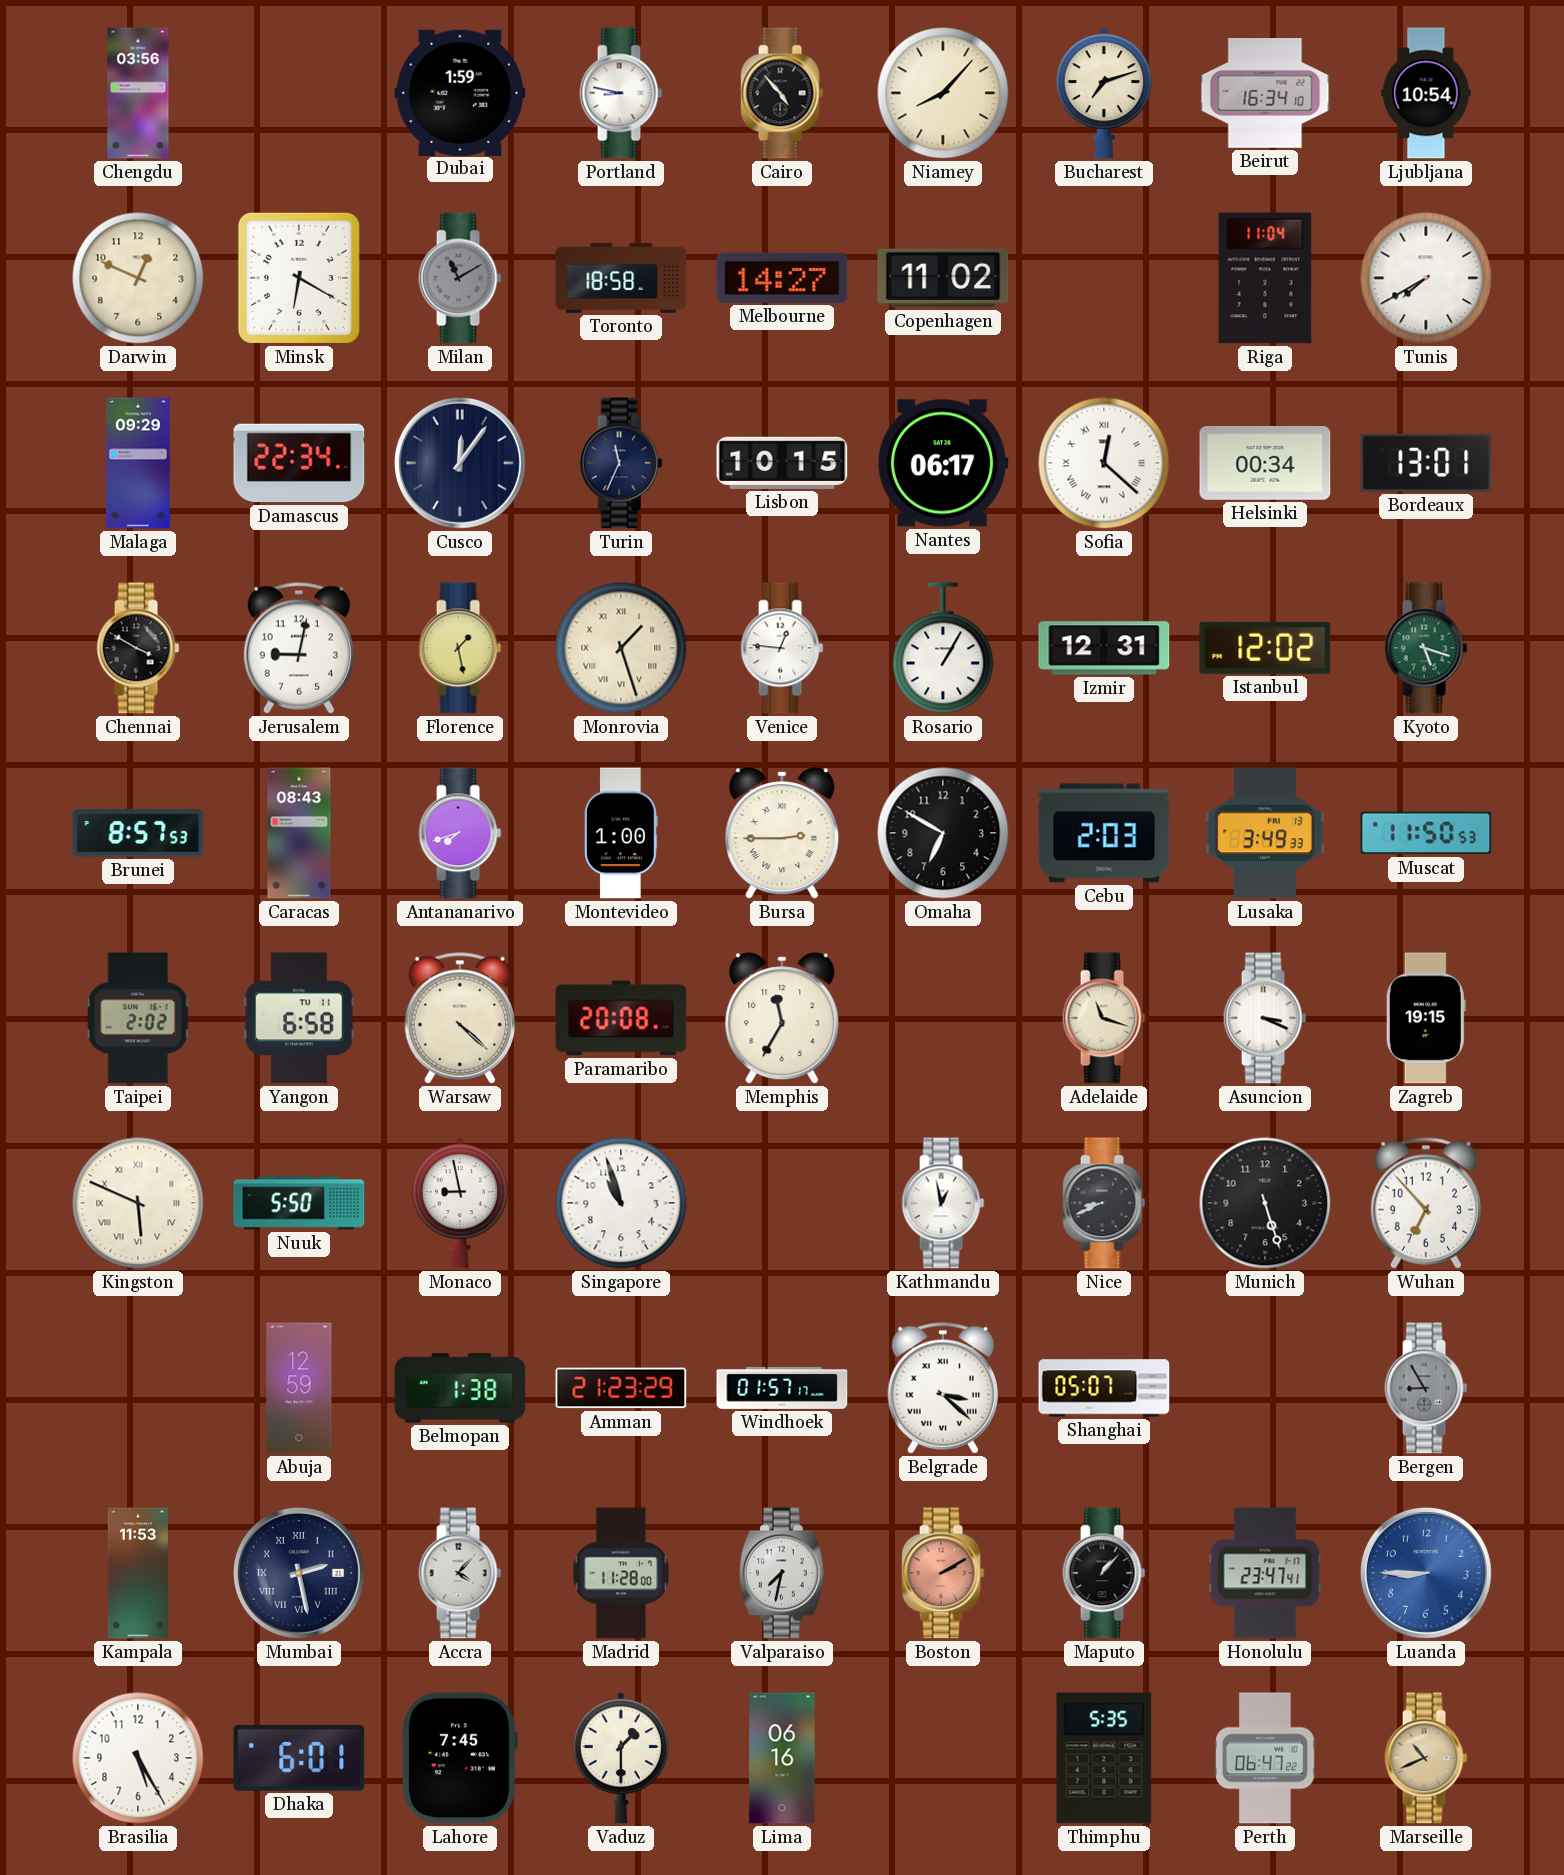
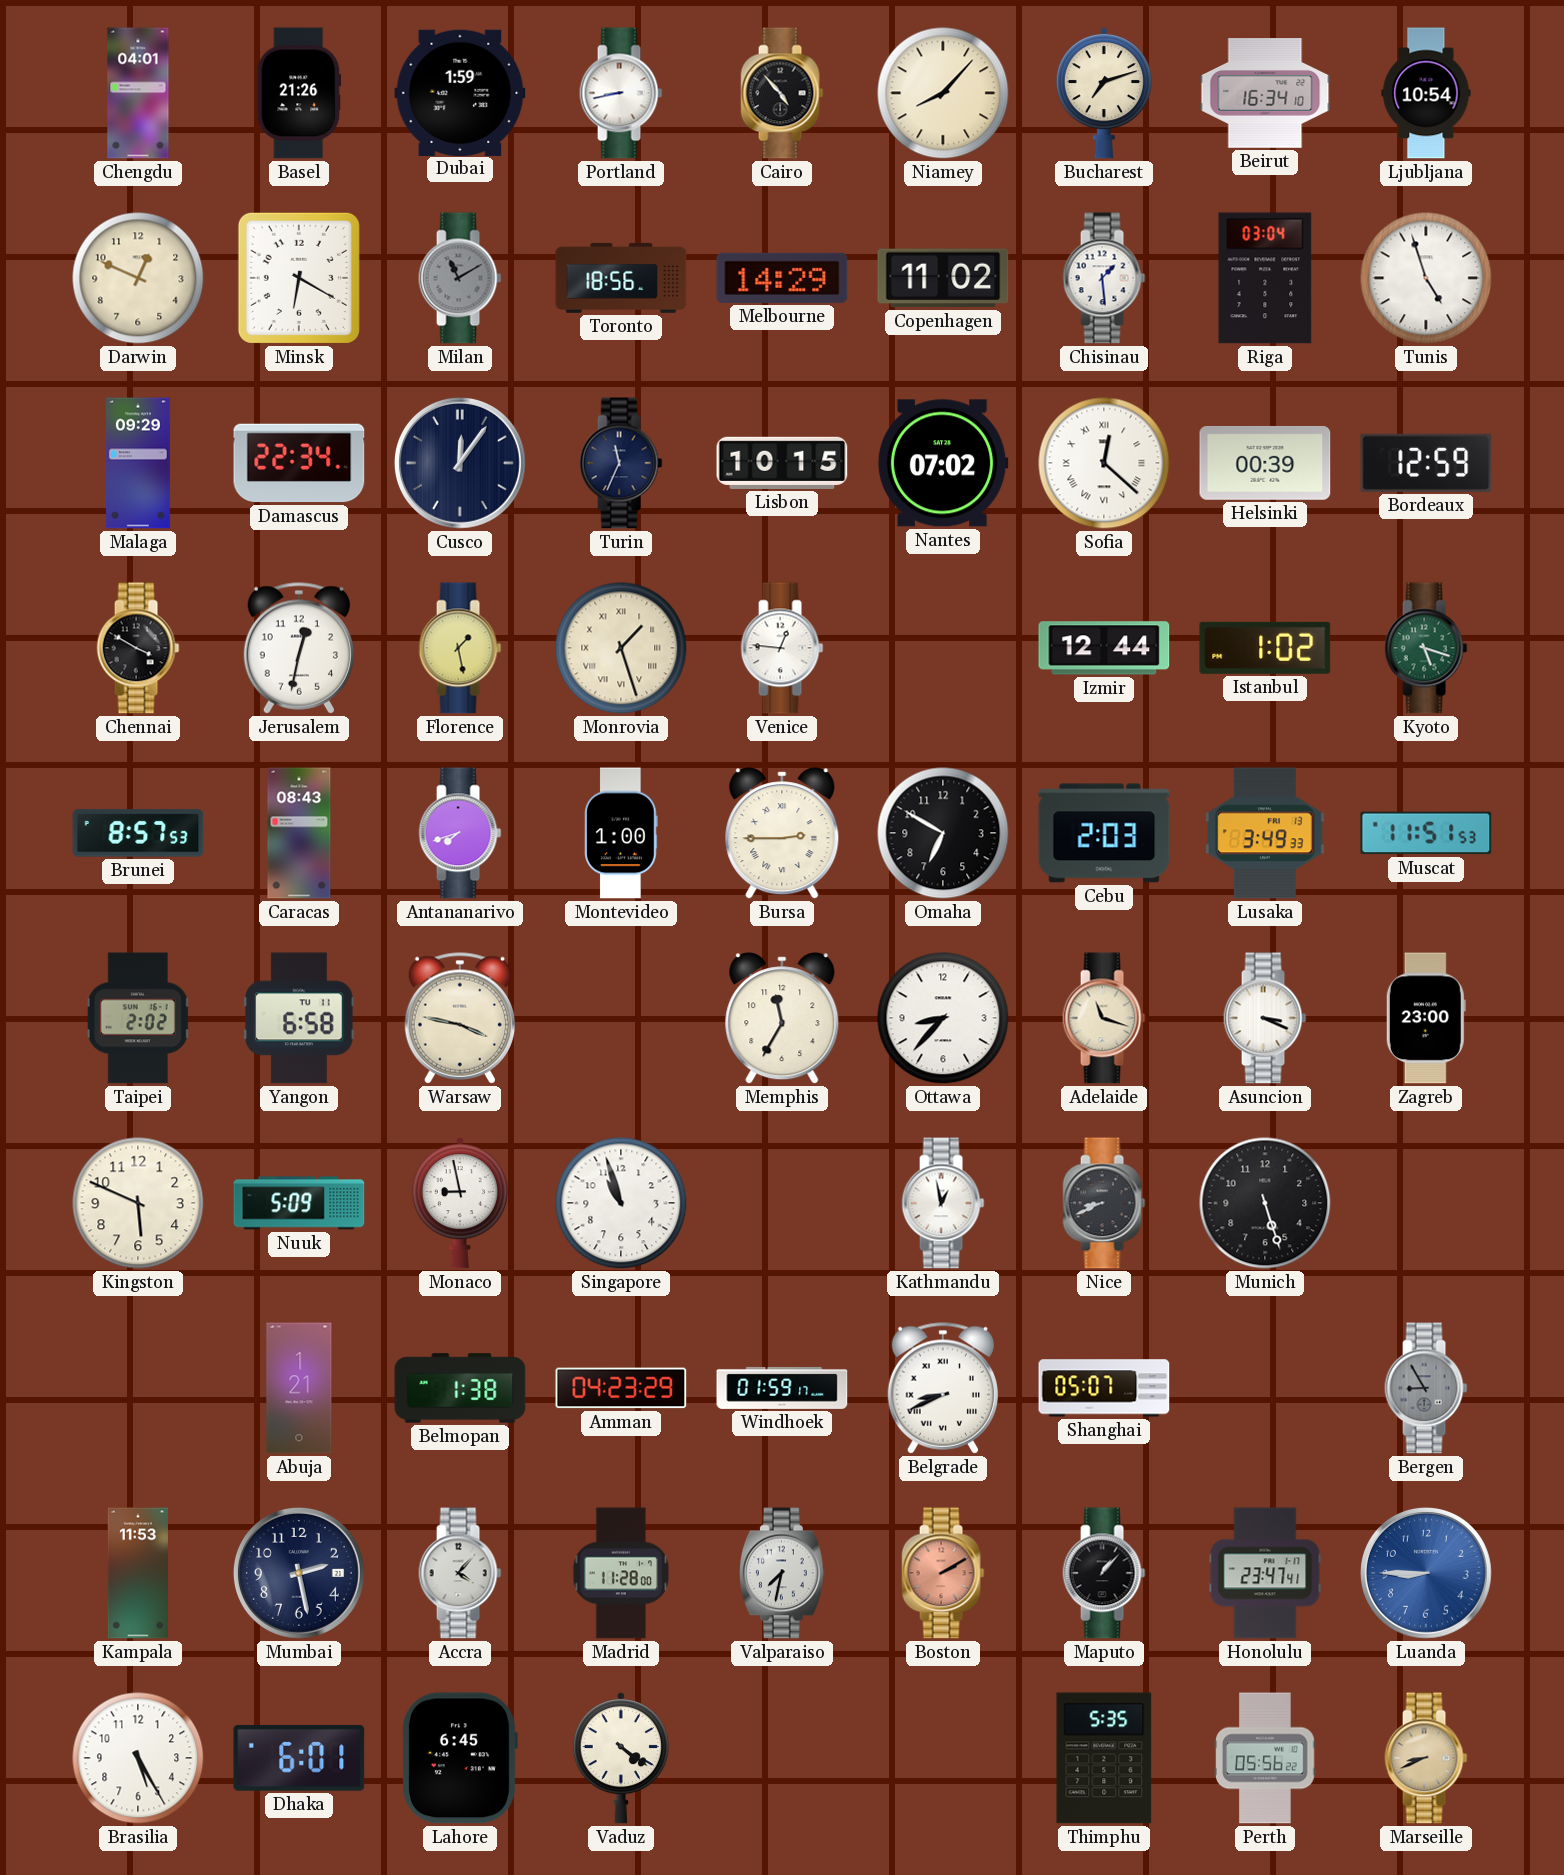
Chengdu: 03:56 -> 04:01 (138, 93)
Basel: none -> 21:26 (299, 93)
Portland: 8:47 -> 8:43 (621, 93)
Toronto: 18:58 -> 18:56 (621, 278)
Melbourne: 14:27 -> 14:29 (782, 278)
Chisinau: none -> 1:29 (1104, 278)
Riga: 11:04 -> 03:04 (1265, 278)
Tunis: 7:40 -> 4:57 (1426, 278)
Nantes: 06:17 -> 07:02 (943, 463)
Helsinki: 00:34 -> 00:39 (1265, 463)
Bordeaux: 13:01 -> 12:59 (1426, 463)
Jerusalem: 9:02 -> 12:32 (298, 648)
Rosario: 1:05 -> none (943, 648)
Izmir: 12:31 -> 12:44 (1104, 648)
Istanbul: 12:02 -> 1:02 (1265, 648)
Muscat: 11:50 -> 11:51 (1426, 833)
Warsaw: 4:22 -> 3:47 (459, 1018)
Paramaribo: 20:08 -> none (621, 1018)
Ottawa: none -> 8:37 (943, 1018)
Zagreb: 19:15 -> 23:00 (1426, 1018)
Kingston numerals: Roman -> Arabic (138, 1203)
Nuuk: 5:50 -> 5:09 (299, 1203)
Wuhan: 6:53 -> none (1425, 1203)
Abuja: 12:59 -> 1:21 (299, 1388)
Amman: 21:23 -> 04:23 (621, 1388)
Windhoek: 01:57 -> 01:59 (782, 1388)
Belgrade: 3:22 -> 8:41 (942, 1388)
Mumbai numerals: Roman -> Arabic (299, 1573)
Lahore: 7:45 -> 6:45 (460, 1758)
Vaduz: 1:30 -> 4:21 (621, 1758)
Lima: 06:16 -> none (782, 1758)
Perth: 06:47 -> 05:56 (1265, 1758)
Marseille: 10:41 -> 8:41 (1426, 1758)
